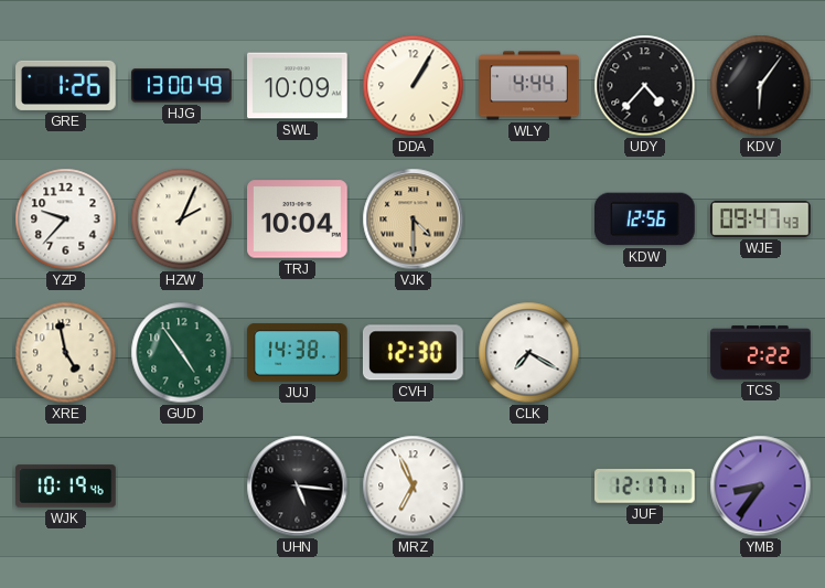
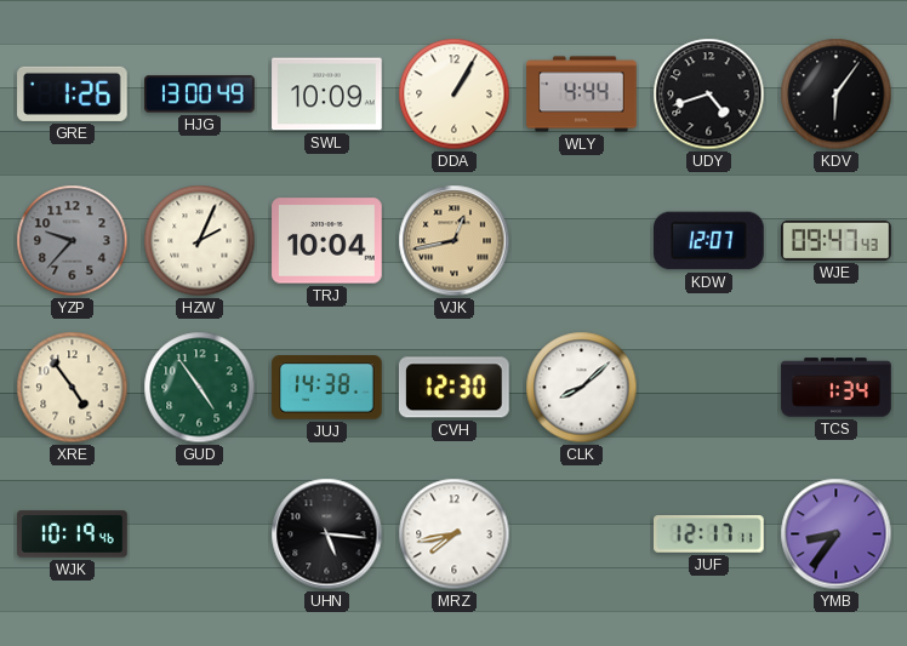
UDY: 4:37 -> 4:42 (709, 95)
YZP dial: white -> grey (73, 241)
VJK: 4:30 -> 12:43 (455, 241)
KDW: 12:56 -> 12:07 (709, 241)
XRE: 4:58 -> 4:54 (73, 388)
CLK: 7:20 -> 8:08 (582, 388)
TCS: 2:22 -> 1:34 (837, 388)
MRZ: 6:56 -> 7:43 (455, 534)
